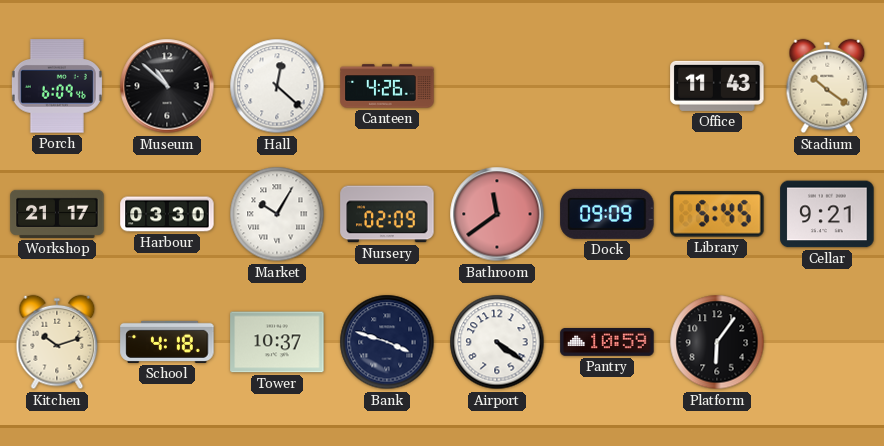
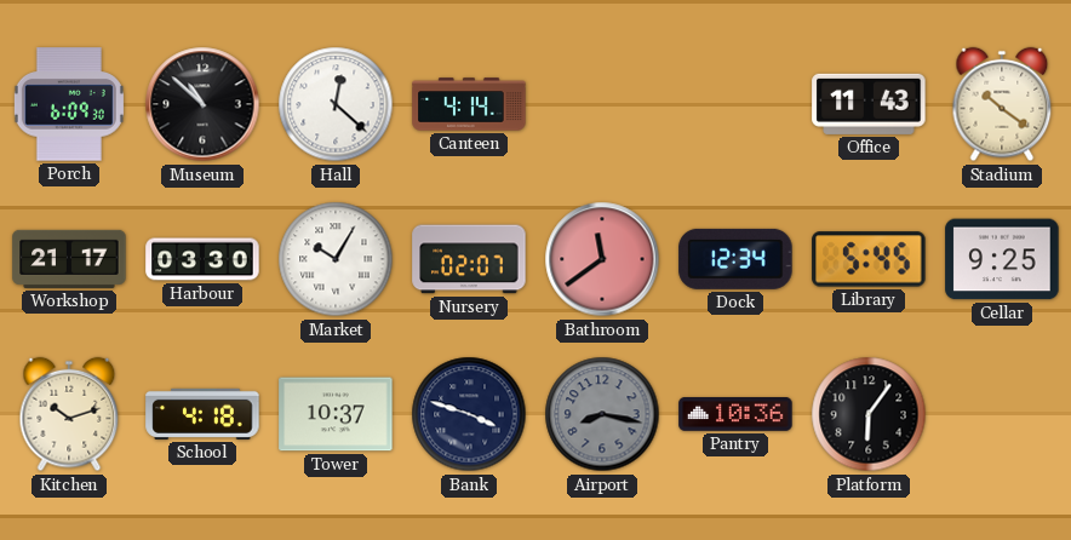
Porch: 6:09:46 -> 6:09:30 (69, 104)
Canteen: 4:26 -> 4:14 (469, 104)
Nursery: 02:09 -> 02:07 (469, 259)
Dock: 09:09 -> 12:34 (735, 259)
Cellar: 9:21 -> 9:25 (1002, 259)
Airport: 4:21 -> 8:17 (602, 414)
Airport dial: white -> grey (602, 414)
Pantry: 10:59 -> 10:36 (735, 415)
